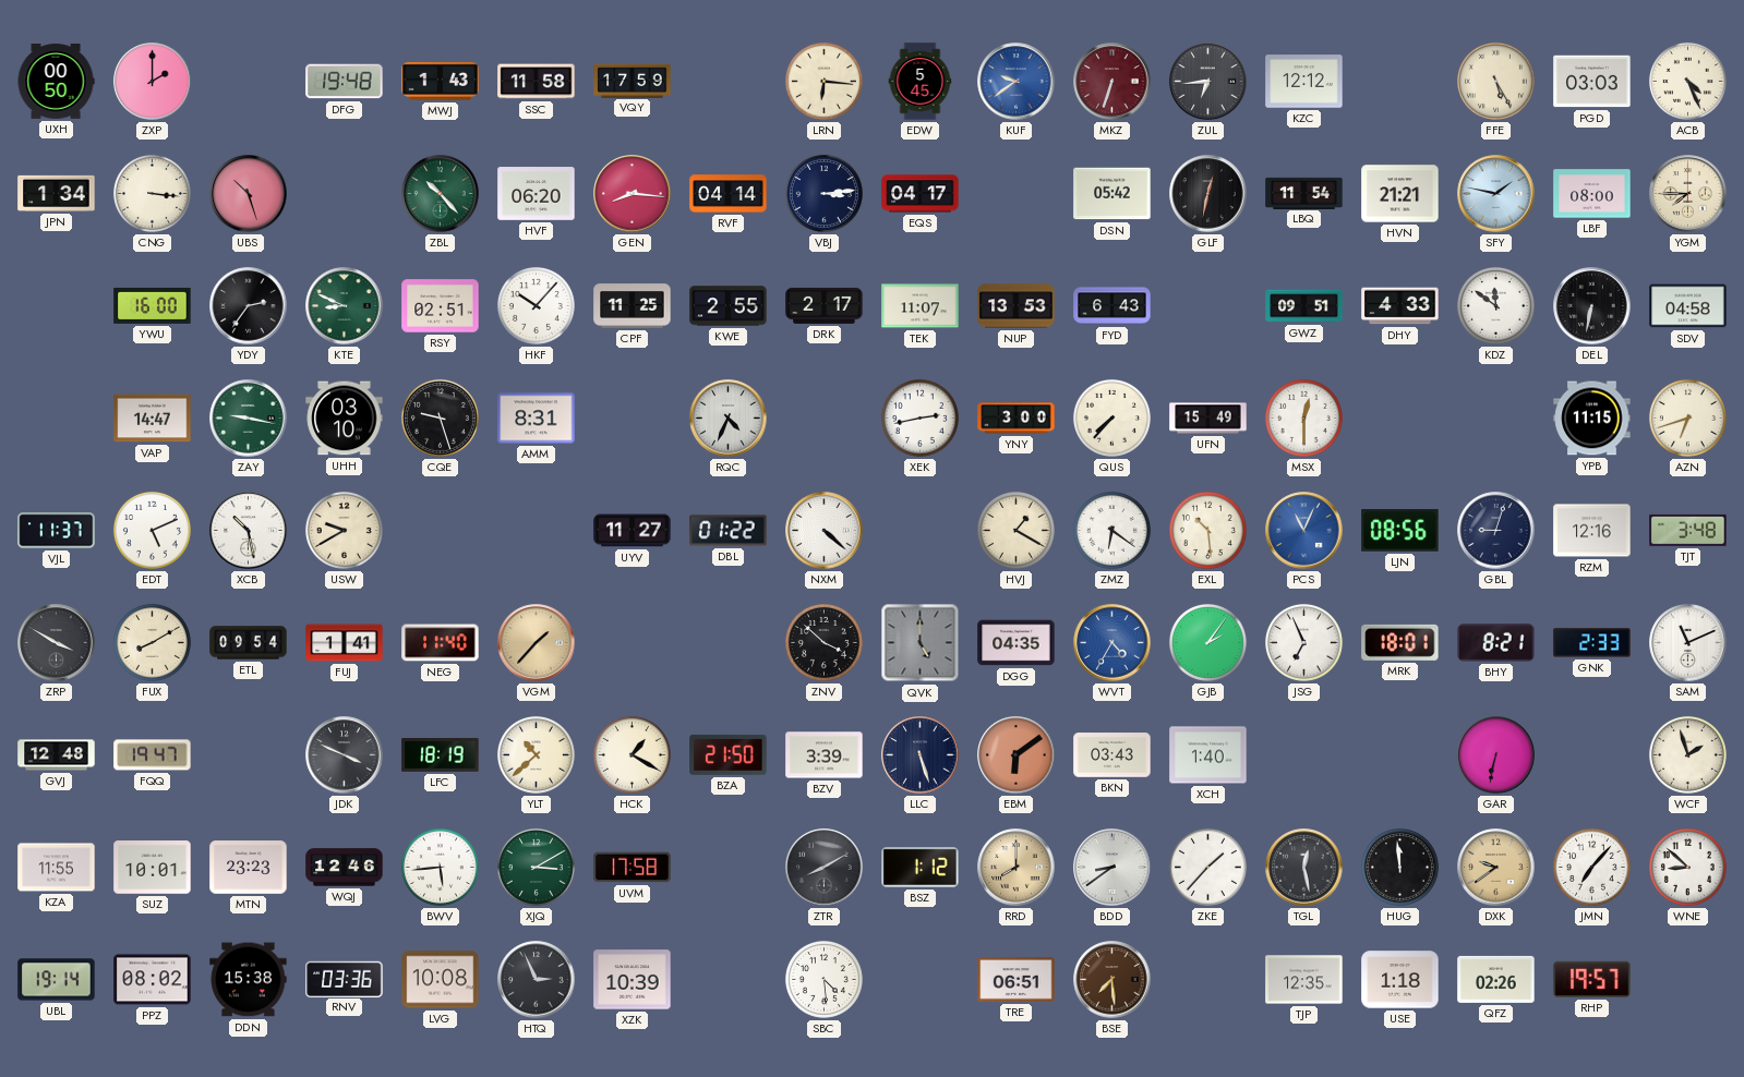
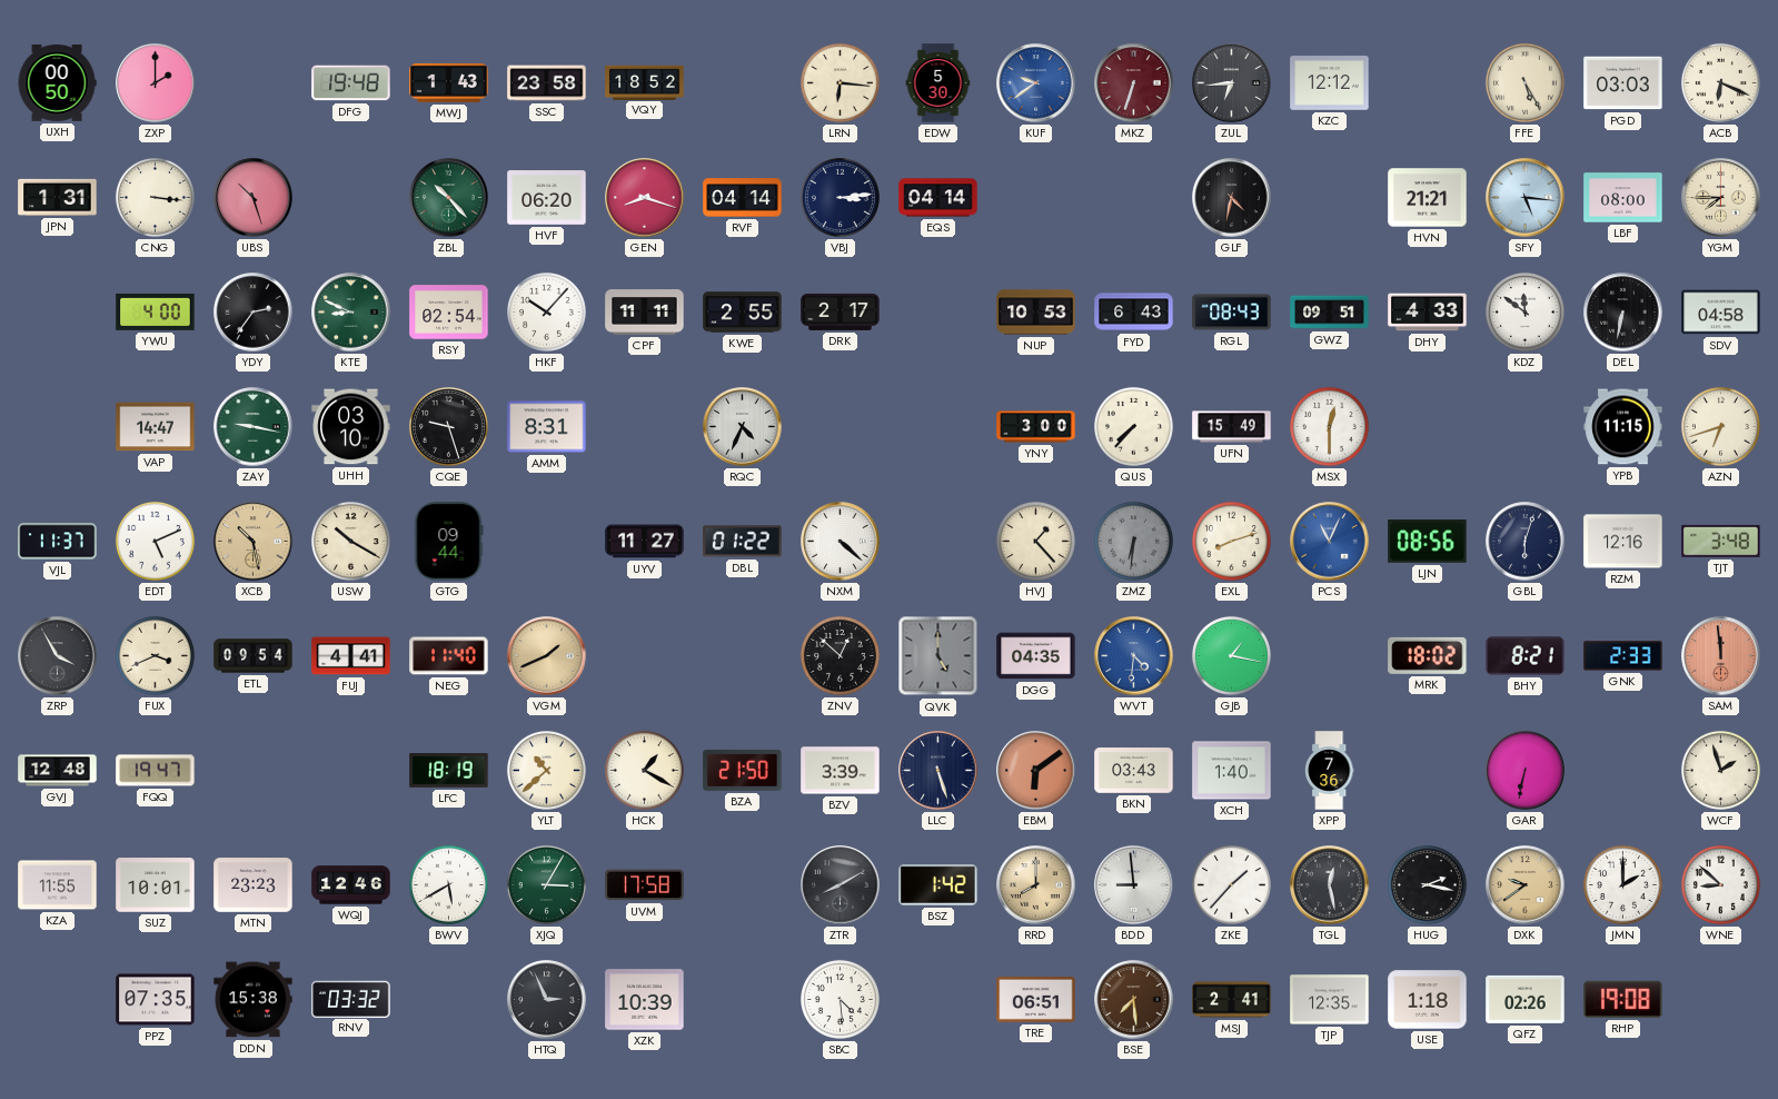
SSC: 11:58 -> 23:58 (547, 83)
VQY: 17:59 -> 18:52 (645, 82)
EDW: 5:45 -> 5:30 (938, 83)
ACB: 4:26 -> 6:19 (1720, 82)
JPN: 1:34 -> 1:31 (58, 197)
GEN: 8:16 -> 8:18 (645, 198)
EQS: 04:17 -> 04:14 (938, 198)
DSN: 05:42 -> none (1112, 194)
GLF: 12:32 -> 4:32 (1232, 198)
LBQ: 11:54 -> none (1304, 193)
SFY: 1:47 -> 5:16 (1526, 198)
YWU: 16:00 -> 4:00 (156, 311)
RSY: 02:51 -> 02:54 (449, 313)
CPF: 11:25 -> 11:11 (645, 313)
TEK: 11:07 -> none (921, 306)
NUP: 13:53 -> 10:53 (1036, 313)
RGL: none -> 08:43 (1232, 313)
XEK: 2:43 -> none (919, 418)
XCB dial: white -> champagne (254, 542)
USW: 9:40 -> 10:20 (350, 541)
GTG: none -> 09:44 (448, 542)
HVJ: 1:20 -> 1:23 (1035, 541)
ZMZ: 6:21 -> 6:31 (1133, 541)
ZMZ dial: white -> grey (1133, 541)
EXL: 10:29 -> 8:12 (1231, 541)
GBL: 9:03 -> 6:03 (1526, 542)
ZRP: 3:50 -> 3:55 (58, 656)
FUX: 8:10 -> 3:41 (155, 655)
FUJ: 1:41 -> 4:41 (351, 656)
VGM: 1:37 -> 1:41 (547, 656)
ZNV: 3:52 -> 12:52 (840, 655)
WVT: 4:35 -> 4:31 (1134, 656)
GJB: 2:06 -> 1:17 (1231, 655)
JSG: 6:56 -> none (1303, 642)
MRK: 18:01 -> 18:02 (1428, 655)
SAM: 11:11 -> 11:59 (1721, 656)
SAM dial: white -> salmon (1721, 656)
JDK: 3:49 -> none (345, 755)
XPP: none -> 7:36 (1329, 771)
BWV: 5:44 -> 5:40 (448, 884)
XJQ: 3:10 -> 3:05 (546, 884)
BSZ: 1:12 -> 1:42 (938, 885)
BDD: 8:39 -> 8:59 (1134, 885)
HUG: 11:59 -> 2:17 (1427, 884)
JMN: 7:07 -> 2:00 (1622, 884)
UBL: 19:14 -> none (57, 980)
PPZ: 08:02 -> 07:35 (156, 1000)
RNV: 03:36 -> 03:32 (351, 999)
LVG: 10:08 -> none (441, 980)
MSJ: none -> 2:41 (1232, 1000)
RHP: 19:57 -> 19:08 (1623, 999)
